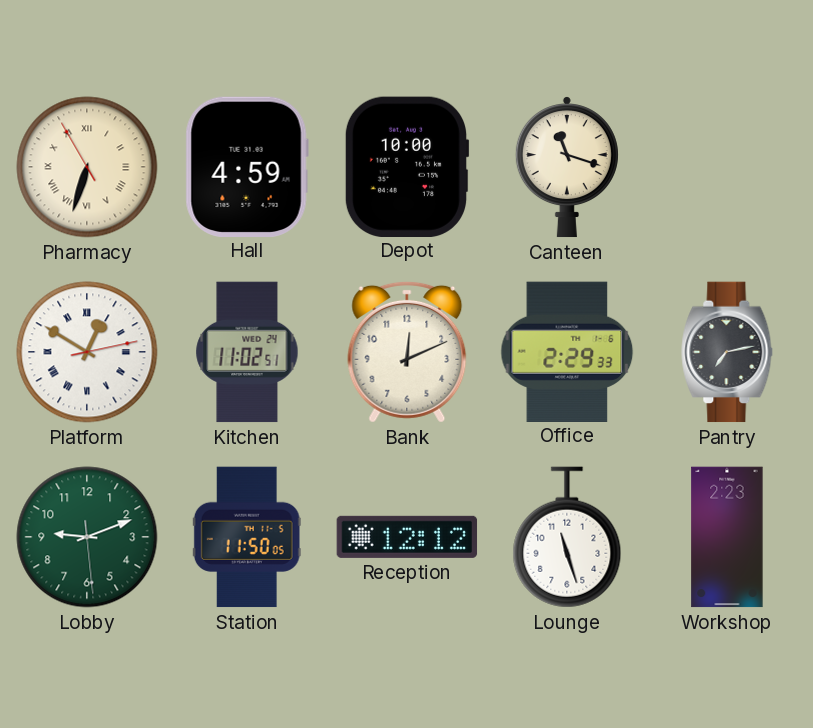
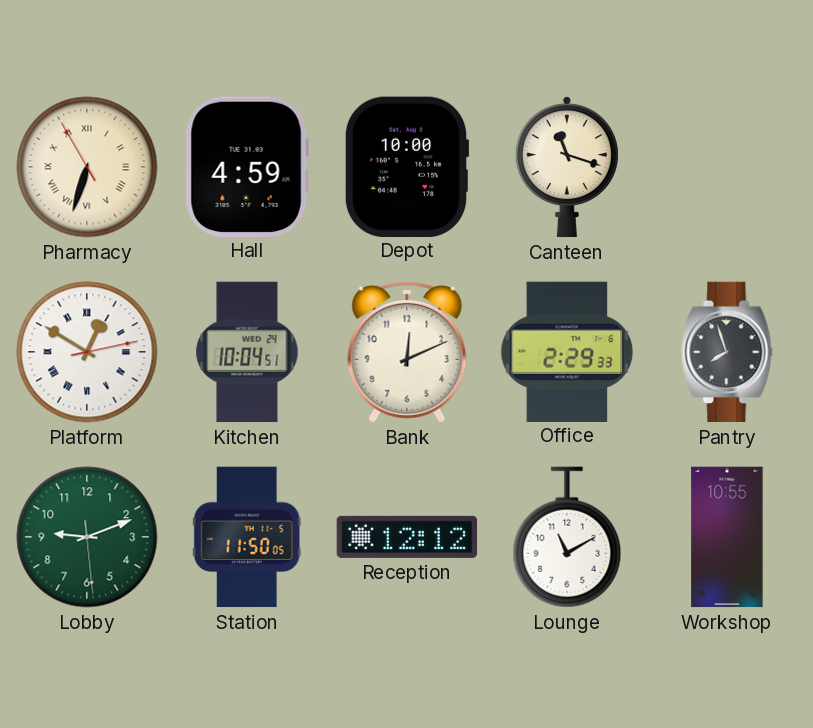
Kitchen: 11:02 -> 10:04 (247, 352)
Pantry: 7:13 -> 7:57 (727, 352)
Lounge: 11:27 -> 11:10 (567, 537)
Workshop: 2:23 -> 10:55 (727, 537)
